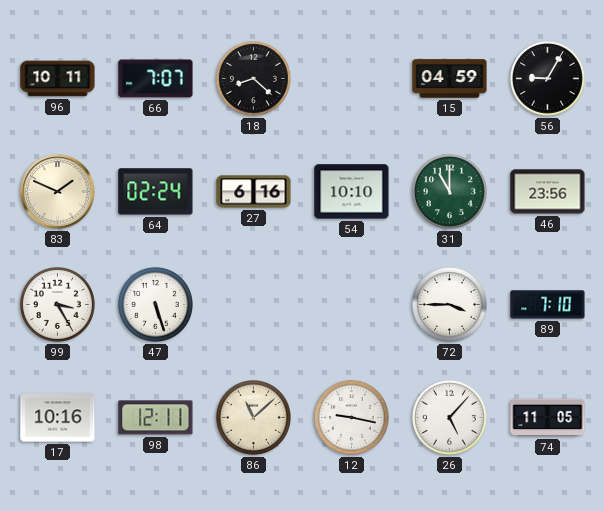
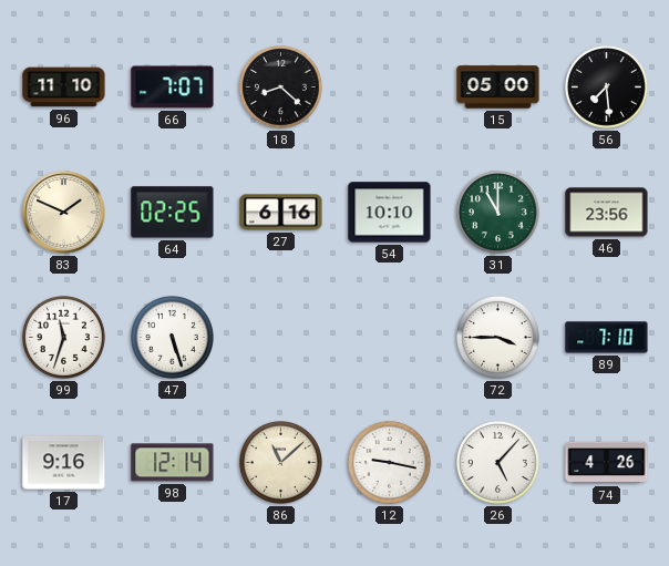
96: 10:11 -> 11:10 (64, 88)
15: 04:59 -> 05:00 (498, 88)
56: 9:05 -> 7:29 (606, 86)
64: 02:24 -> 02:25 (173, 213)
99: 3:25 -> 11:33 (63, 337)
17: 10:16 -> 9:16 (64, 463)
98: 12:11 -> 12:14 (173, 463)
74: 11:05 -> 4:26 (607, 463)
